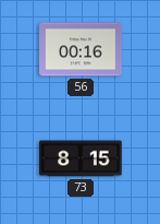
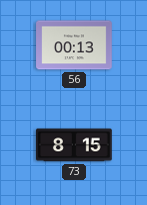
56: 00:16 -> 00:13 (74, 45)
